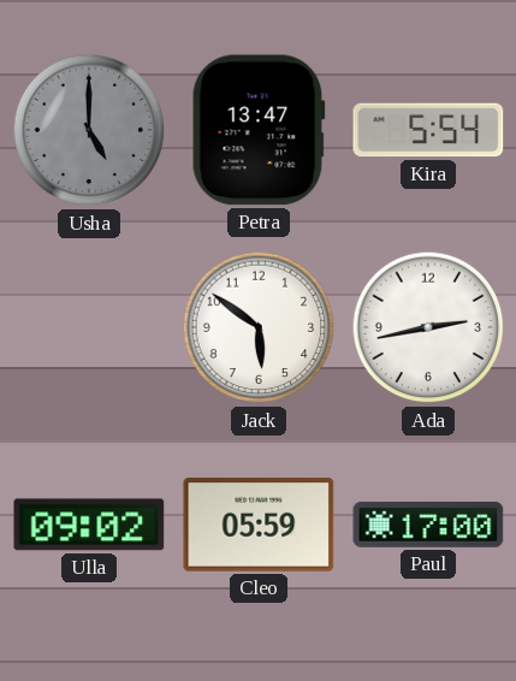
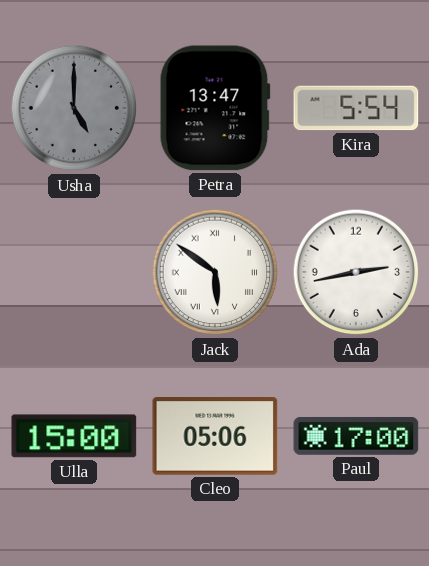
Jack numerals: Arabic -> Roman (215, 272)
Ulla: 09:02 -> 15:00 (74, 436)
Cleo: 05:59 -> 05:06 (215, 437)
